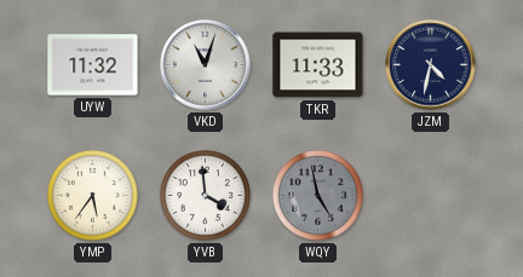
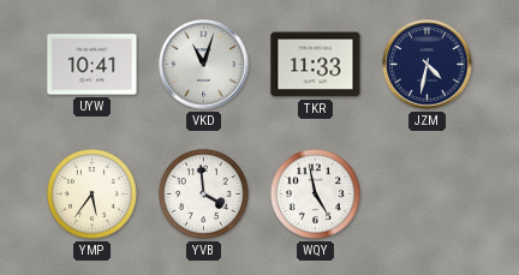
UYW: 11:32 -> 10:41 (93, 65)
WQY dial: grey -> white (315, 193)
